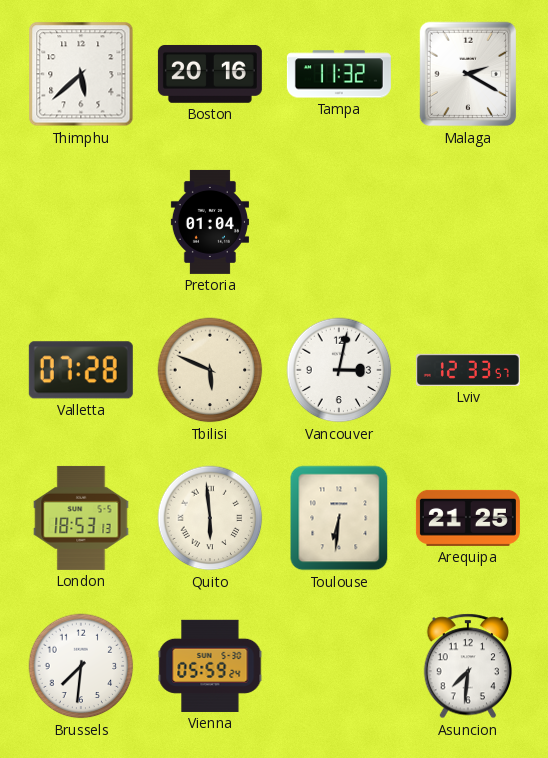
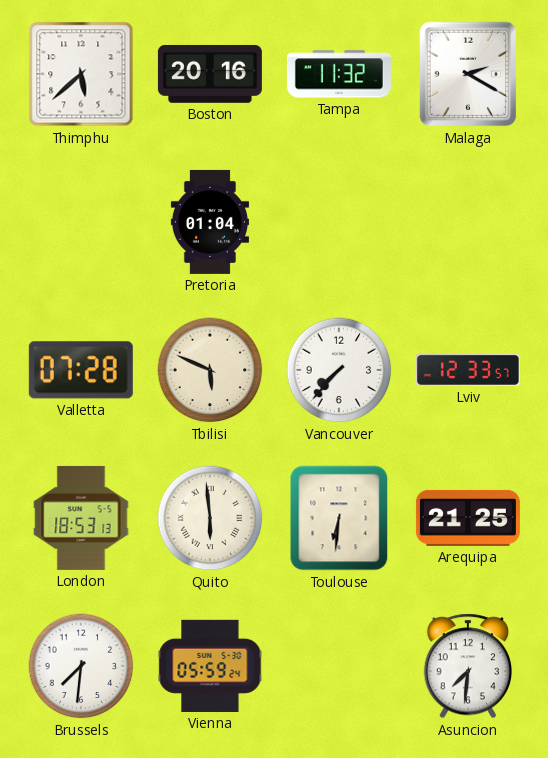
Vancouver: 3:02 -> 7:37 (339, 370)
